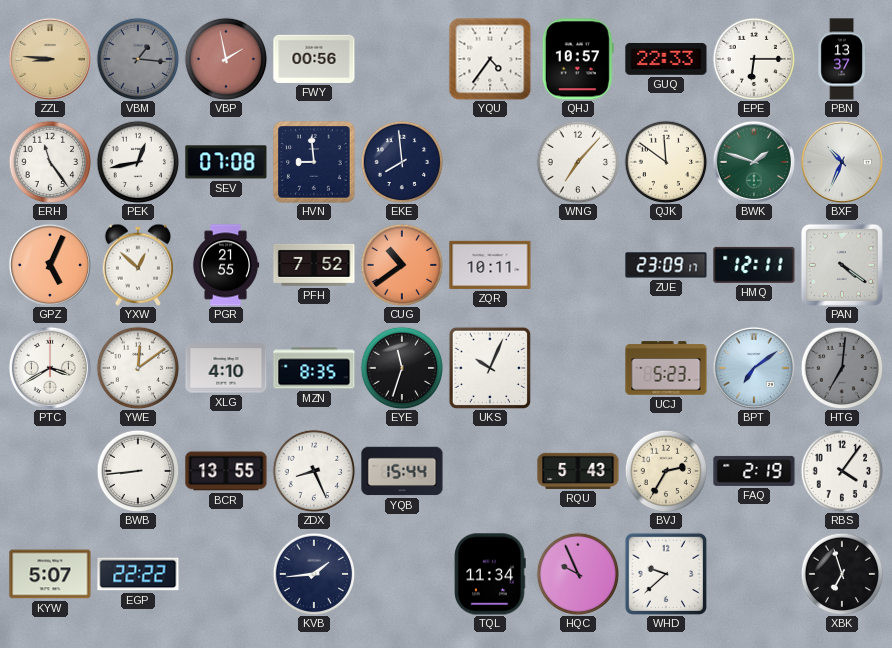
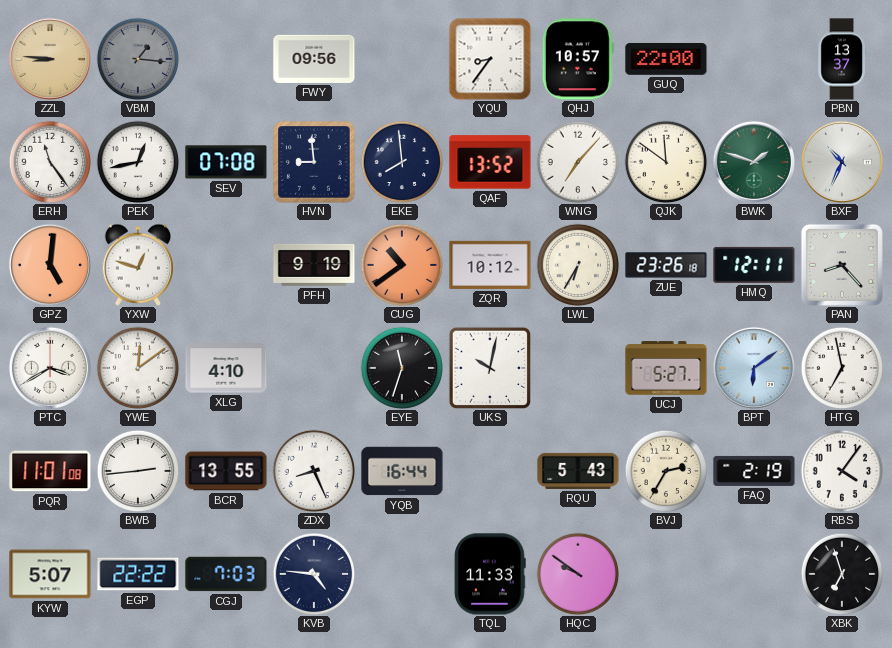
VBP: 1:58 -> none (226, 59)
FWY: 00:56 -> 09:56 (314, 59)
YQU: 4:36 -> 8:36 (490, 59)
GUQ: 22:33 -> 22:00 (666, 59)
EPE: 6:15 -> none (754, 59)
QAF: none -> 13:52 (490, 162)
GPZ: 5:04 -> 5:01 (50, 265)
YXW: 12:52 -> 12:48 (137, 265)
PGR: 21:55 -> none (226, 265)
PFH: 7:52 -> 9:19 (314, 265)
ZQR: 10:11 -> 10:12 (490, 265)
LWL: none -> 6:35 (578, 265)
ZUE: 23:09 -> 23:26 (666, 265)
PAN: 4:21 -> 8:23 (842, 265)
MZN: 8:35 -> none (314, 368)
UKS: 10:04 -> 10:02 (490, 367)
UCJ: 5:23 -> 5:27 (666, 368)
BPT: 7:09 -> 6:09 (754, 368)
HTG: 7:01 -> 6:58 (842, 368)
HTG dial: grey -> white (842, 368)
PQR: none -> 11:01 (50, 471)
BWB: 8:44 -> 2:44 (138, 471)
YQB: 15:44 -> 16:44 (402, 471)
CGJ: none -> 7:03 (226, 574)
KVB: 1:44 -> 4:46 (314, 574)
TQL: 11:34 -> 11:33 (490, 574)
HQC: 9:56 -> 9:51 (578, 574)
WHD: 9:38 -> none (666, 573)
